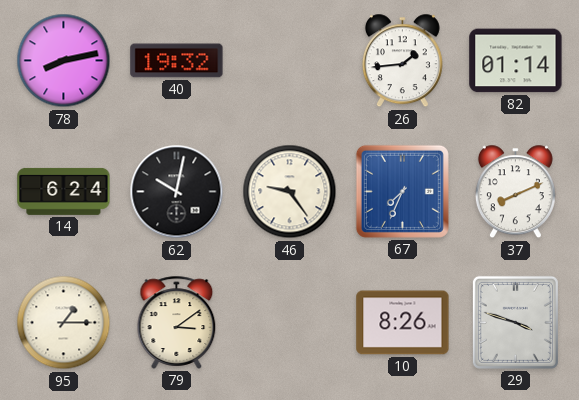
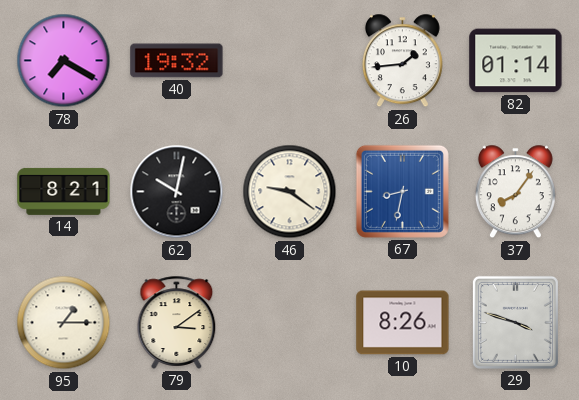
78: 8:13 -> 7:20 (64, 61)
14: 6:24 -> 8:21 (64, 191)
46: 9:24 -> 9:21 (290, 192)
67: 7:34 -> 8:32 (402, 191)
37: 8:11 -> 8:06 (515, 192)
